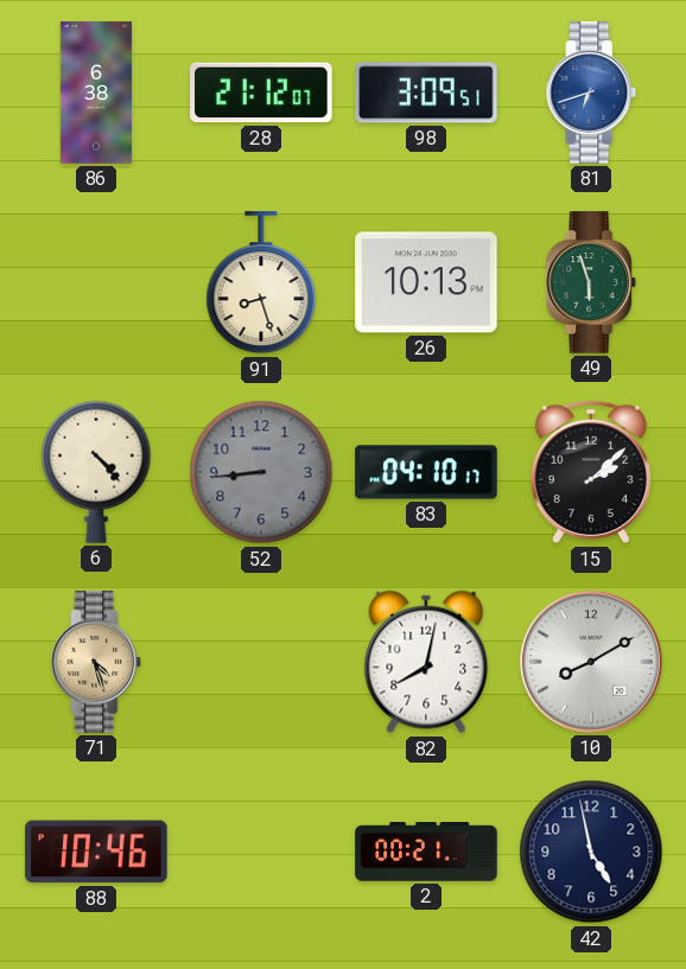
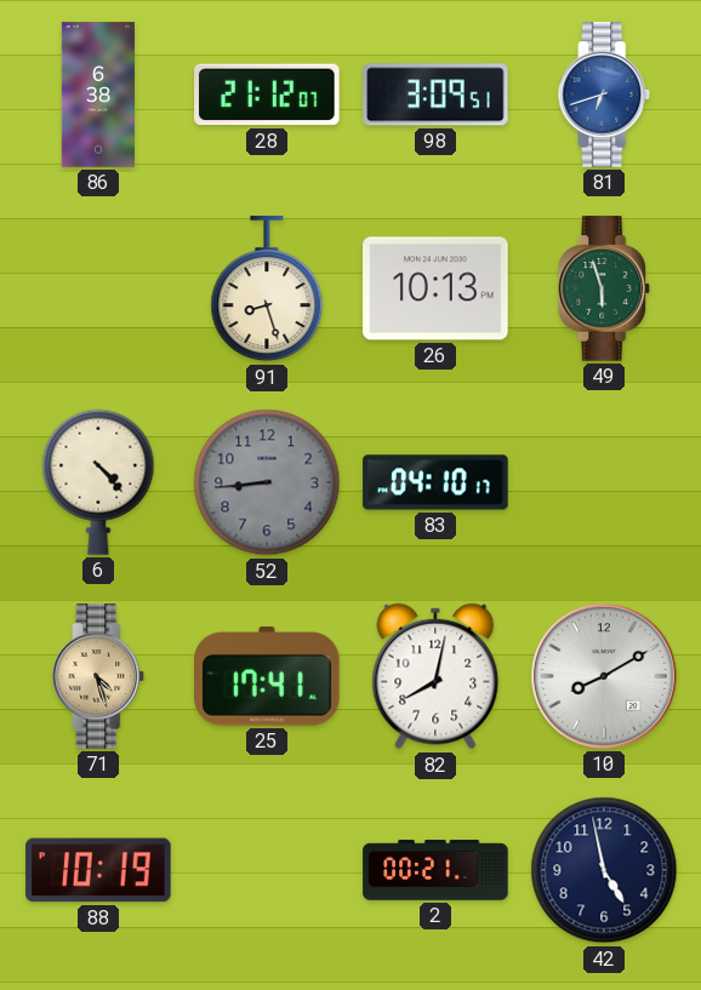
15: 2:08 -> none (591, 472)
25: none -> 17:41 (267, 676)
88: 10:46 -> 10:19 (98, 870)
